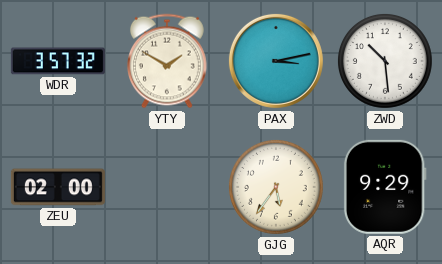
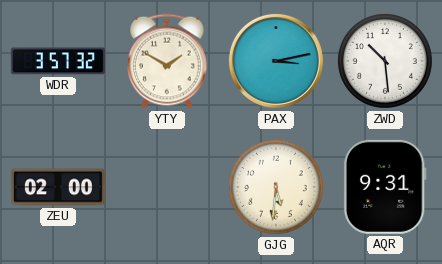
GJG: 5:36 -> 5:31 (276, 187)
AQR: 9:29 -> 9:31 (385, 187)
